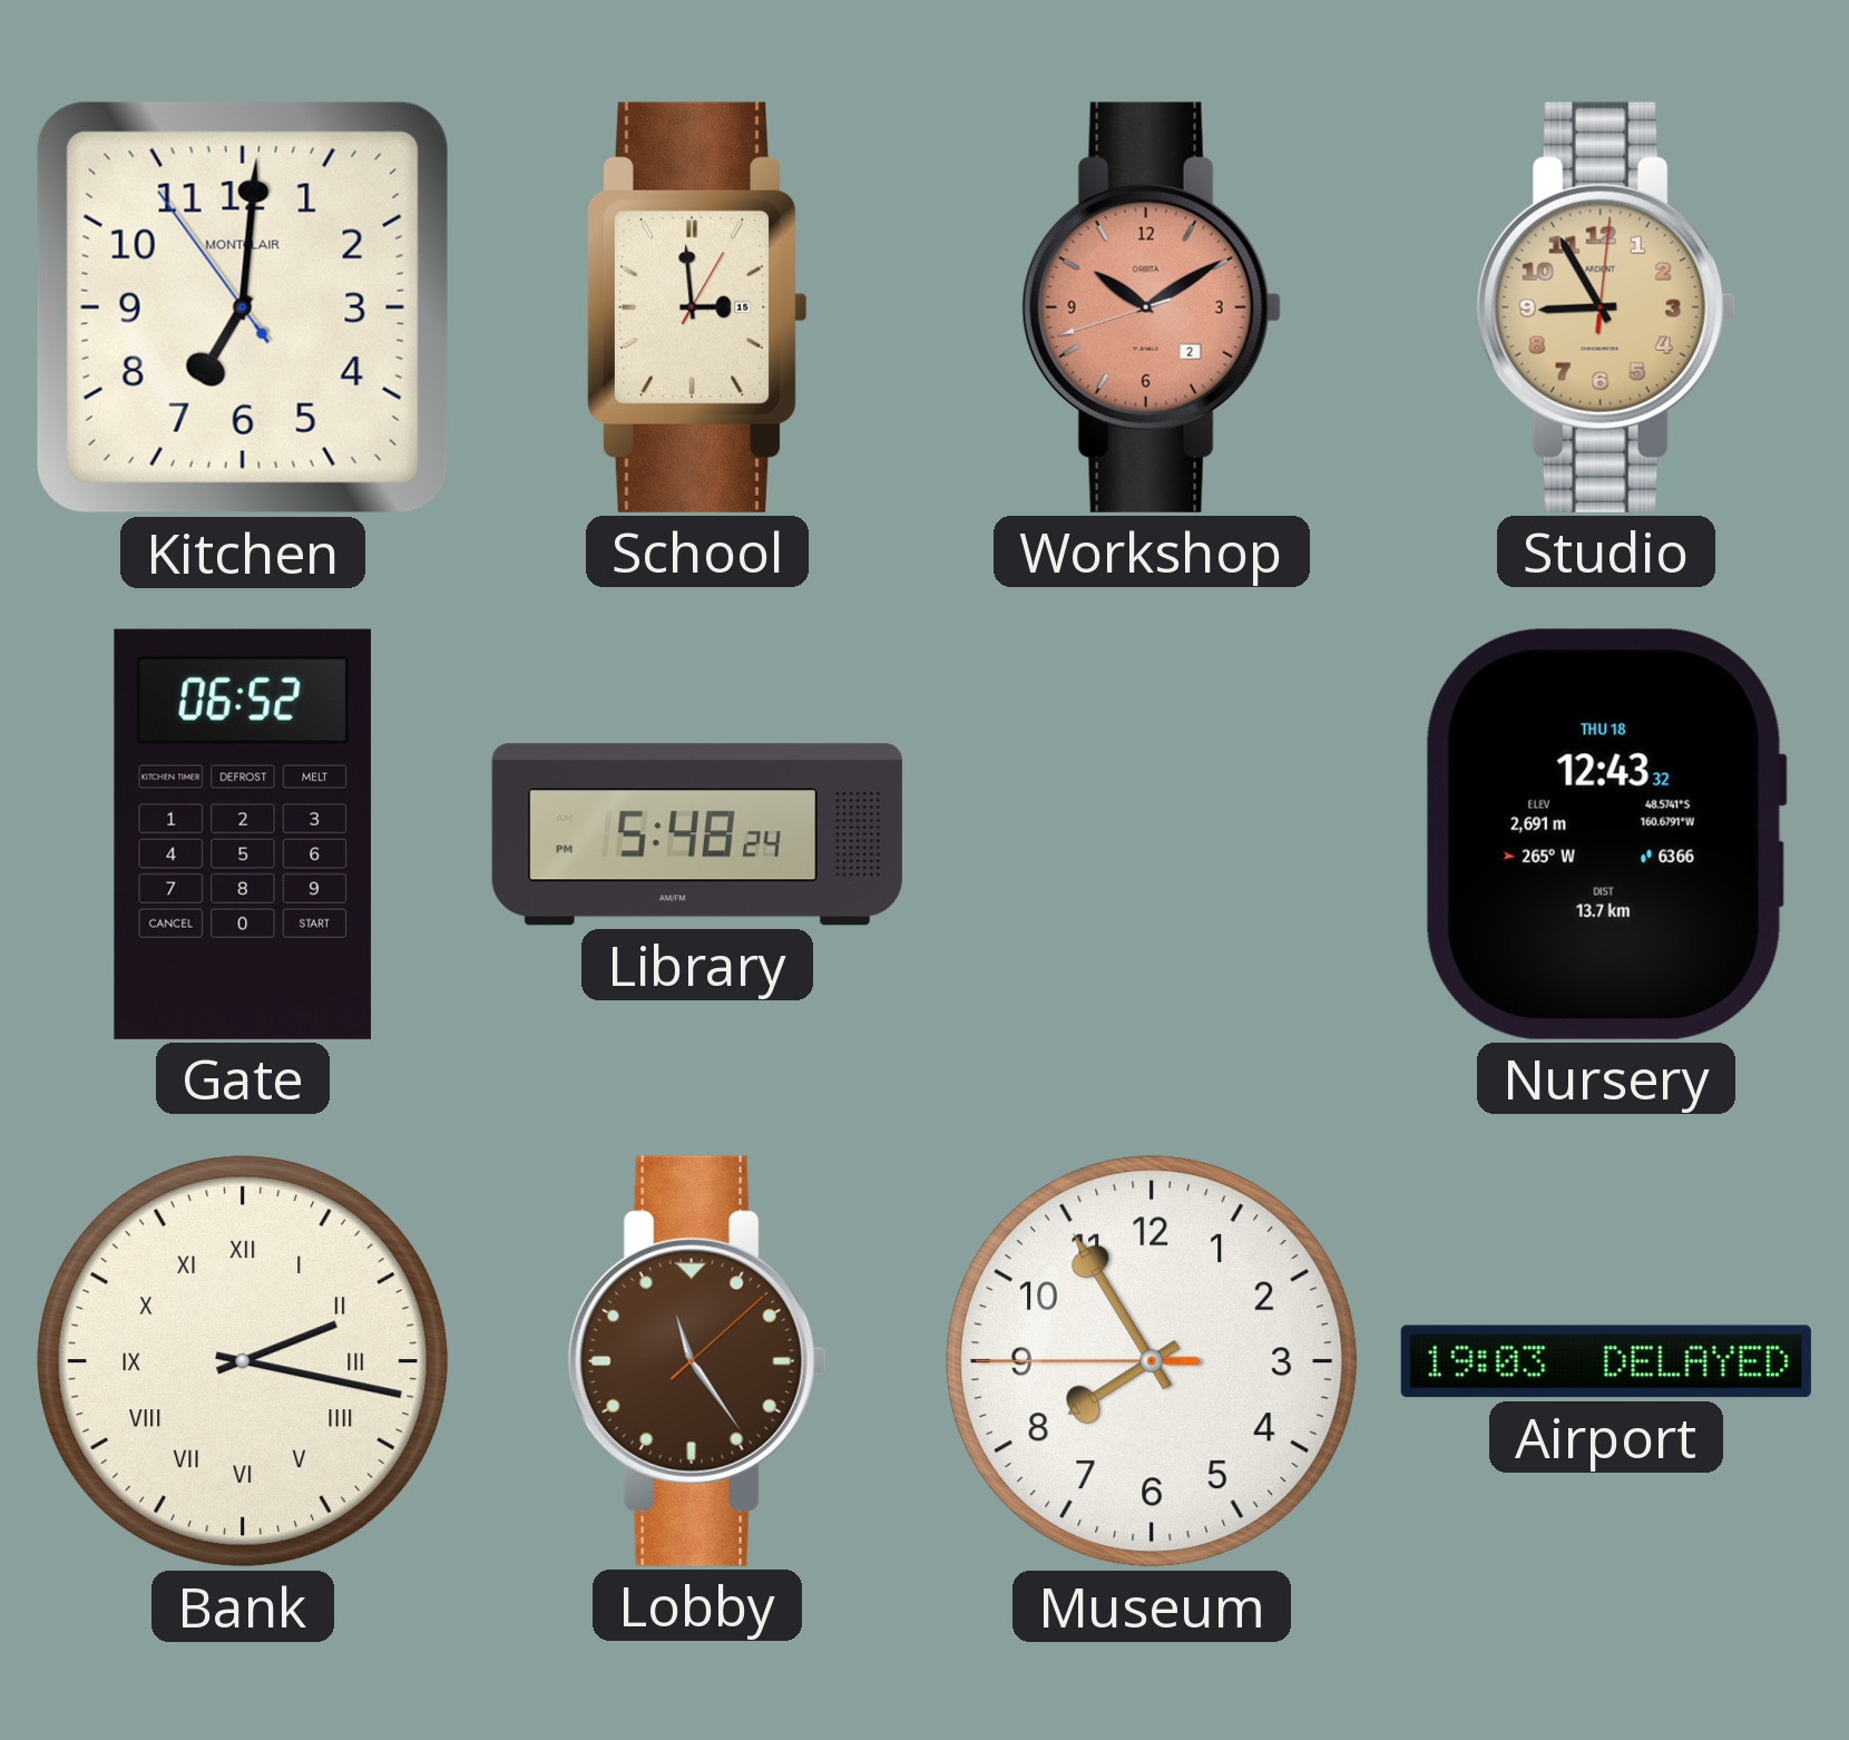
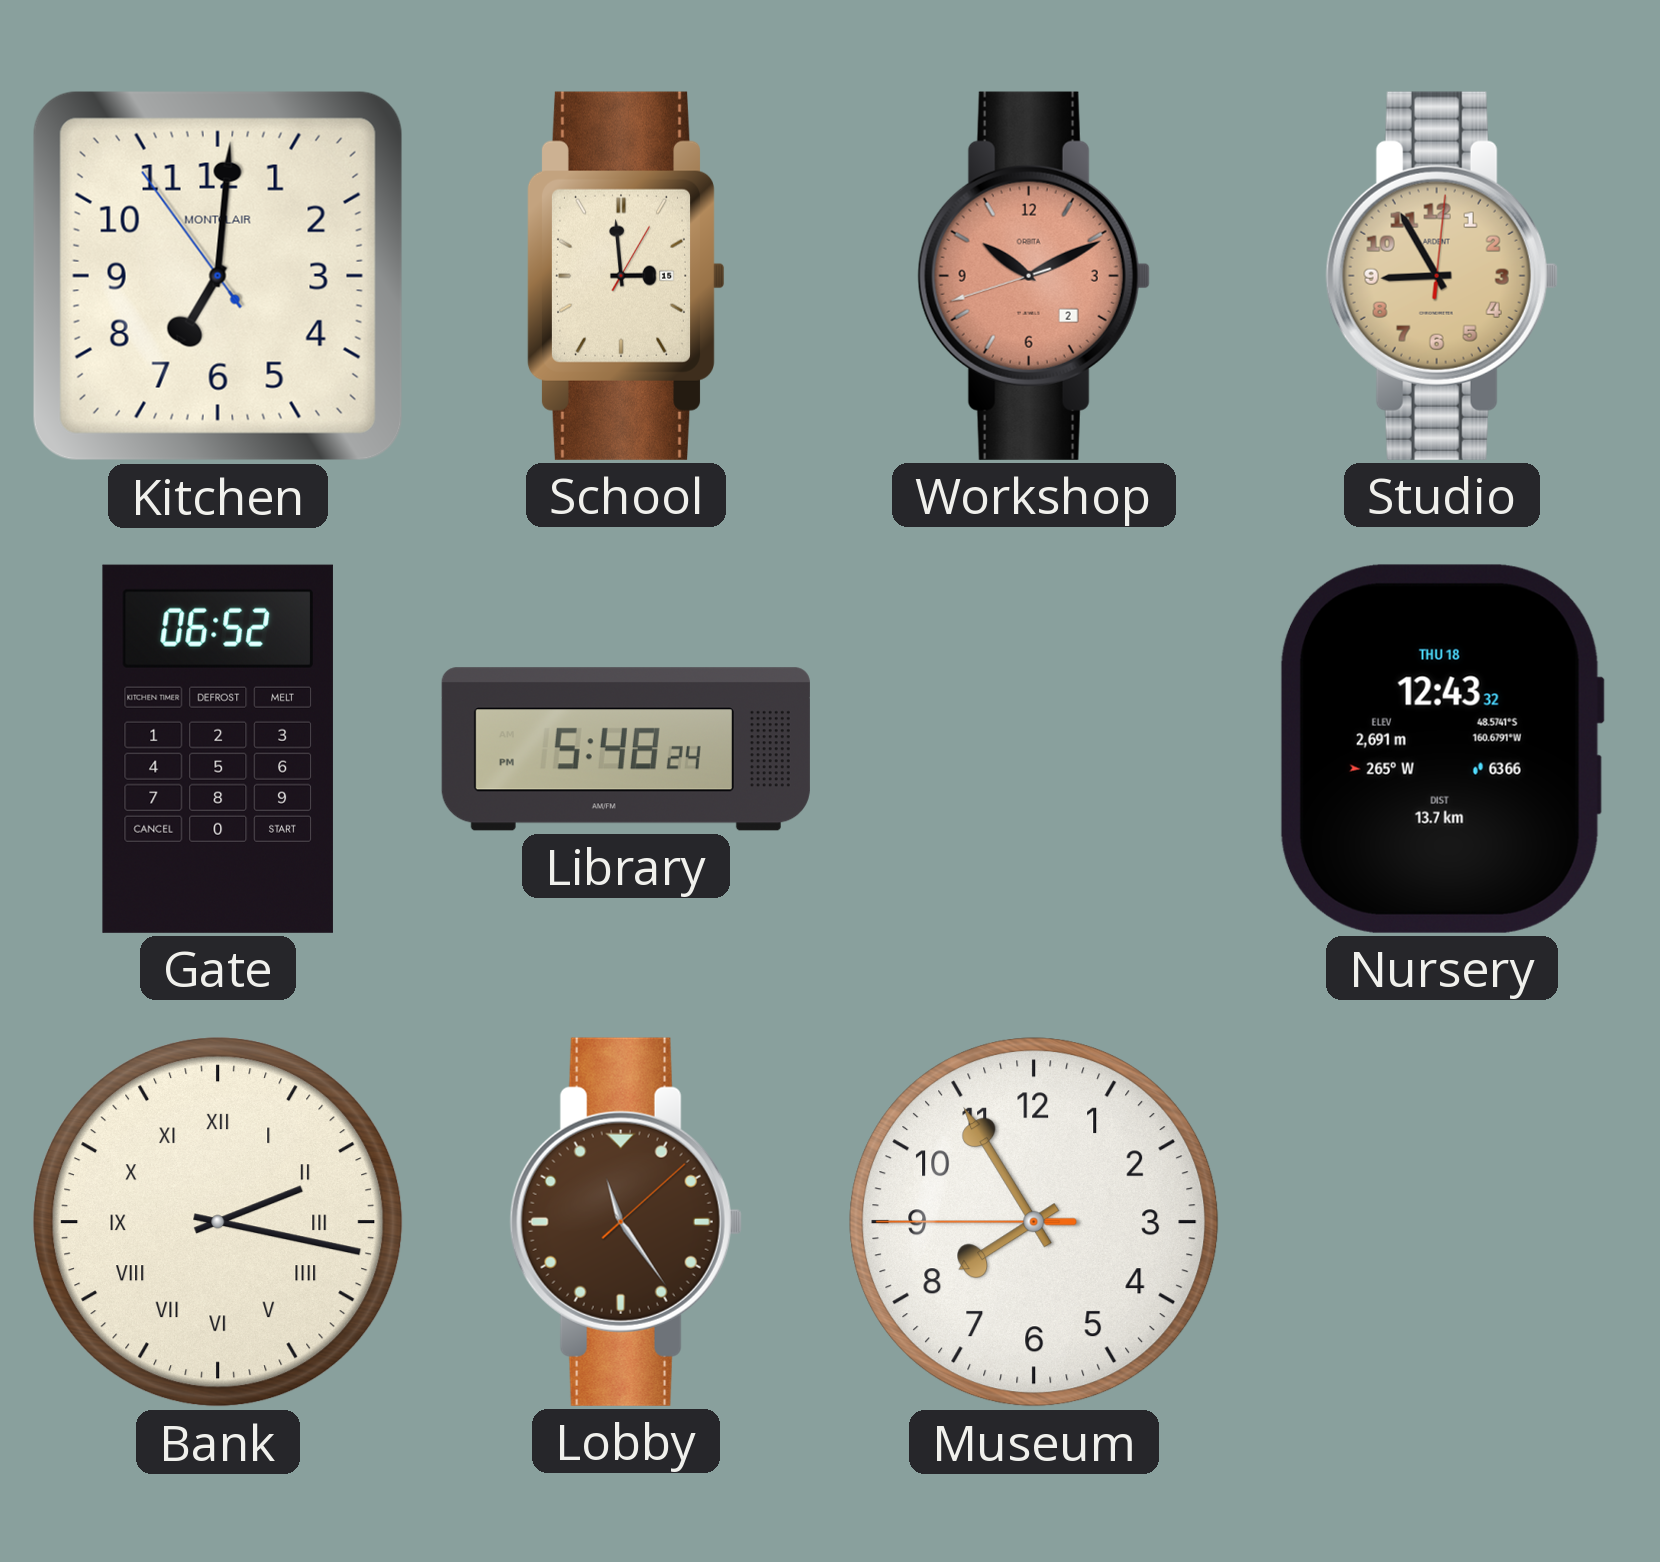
Workshop: 10:09 -> 10:10 (1034, 276)
Airport: 19:03 -> none (1606, 1361)
